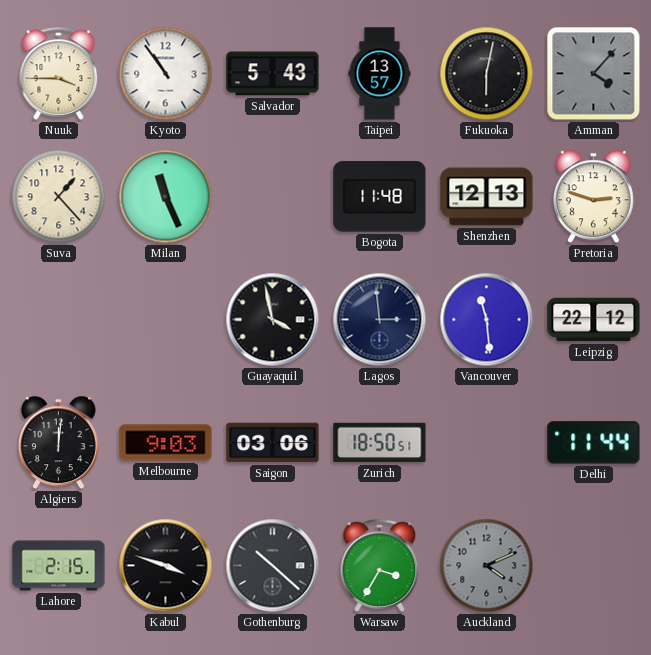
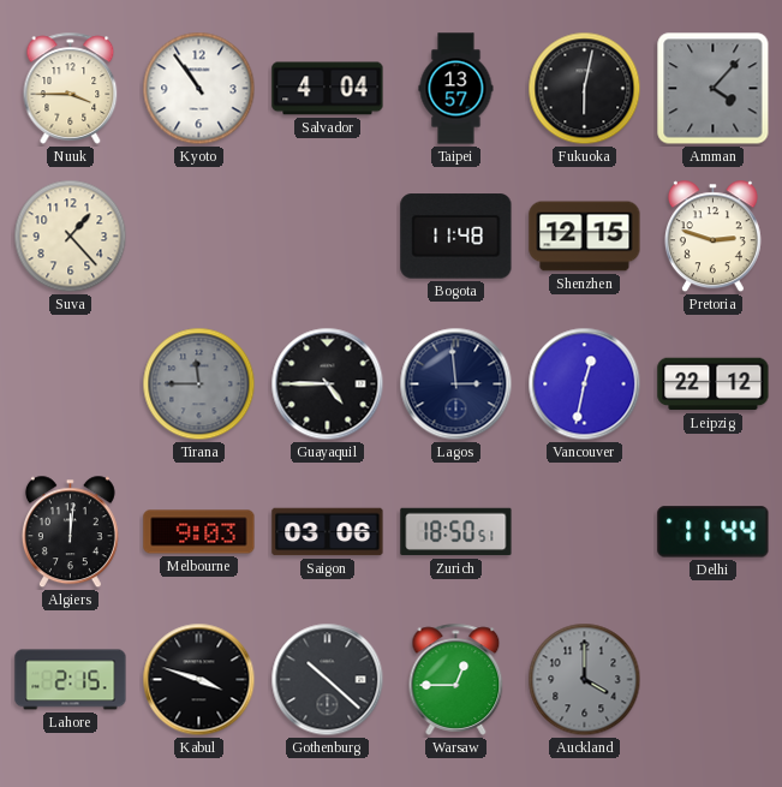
Salvador: 5:43 -> 4:04 (328, 89)
Milan: 11:26 -> none (166, 197)
Shenzhen: 12:13 -> 12:15 (585, 237)
Tirana: none -> 11:45 (199, 384)
Guayaquil: 3:58 -> 4:45 (328, 384)
Vancouver: 11:29 -> 12:32 (585, 384)
Warsaw: 3:35 -> 12:45 (456, 679)
Auckland: 4:11 -> 4:00 (585, 680)
